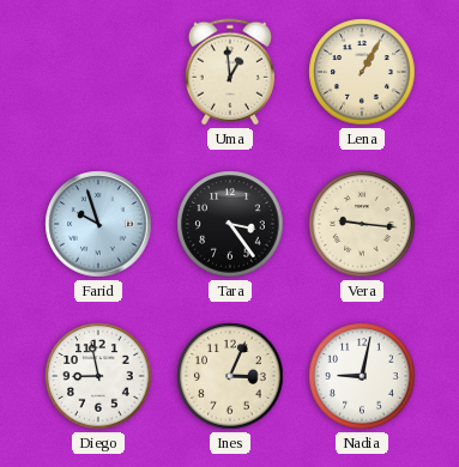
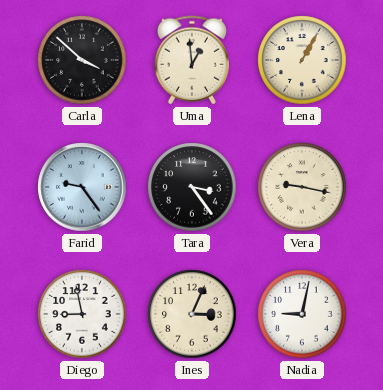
Carla: none -> 3:52 (82, 60)
Farid: 9:57 -> 9:24 (82, 187)
Vera: 9:16 -> 9:17 (302, 187)
